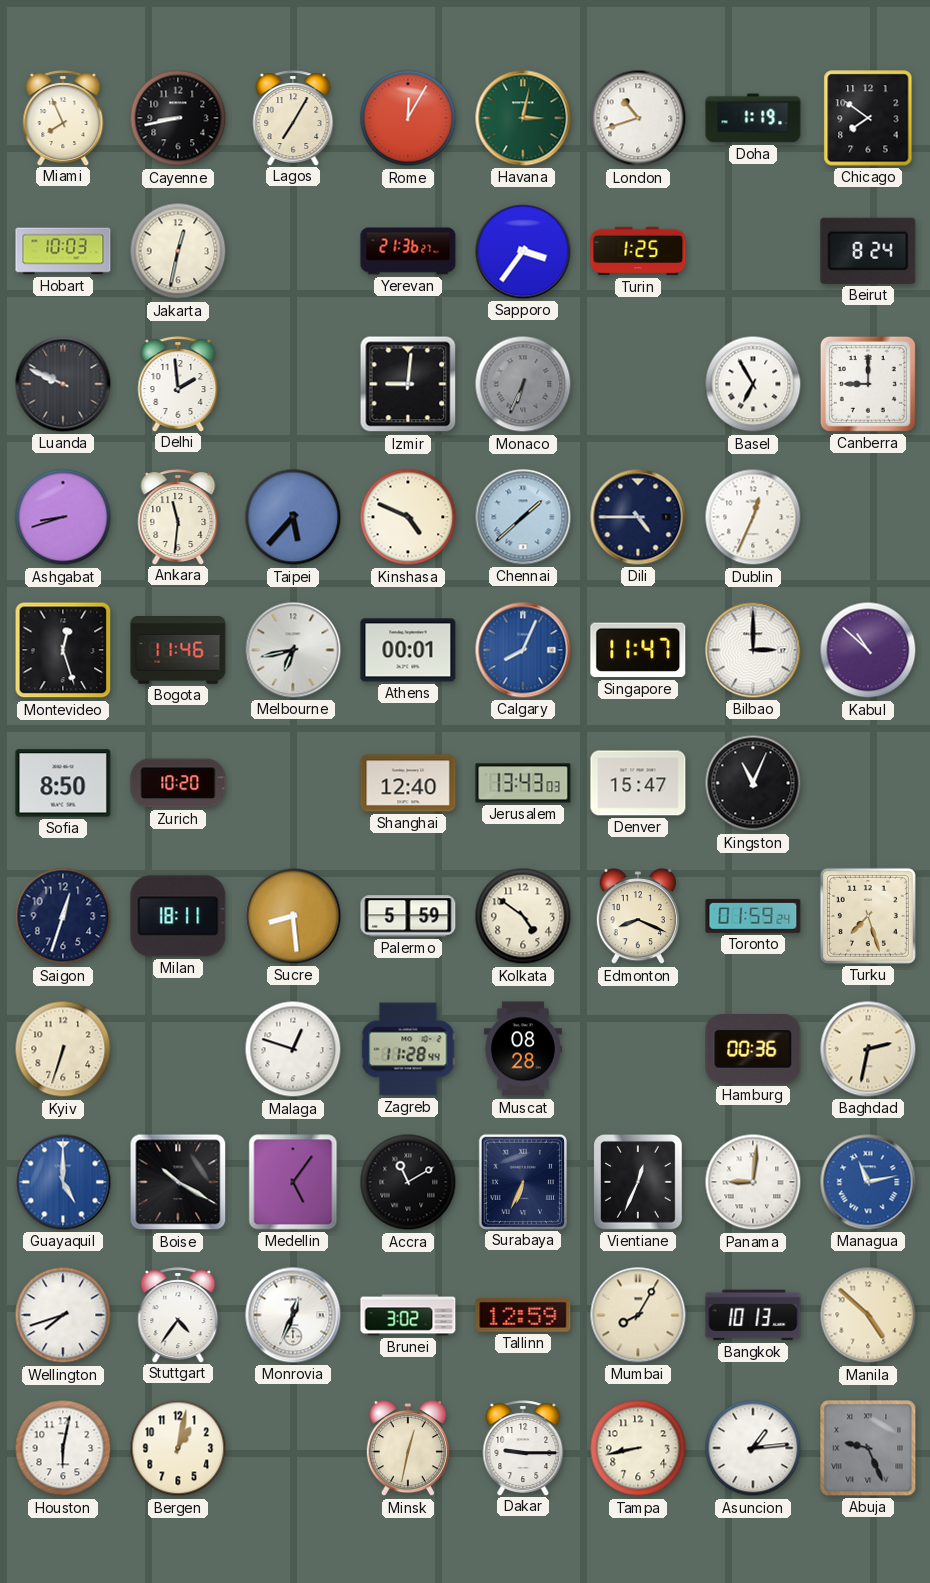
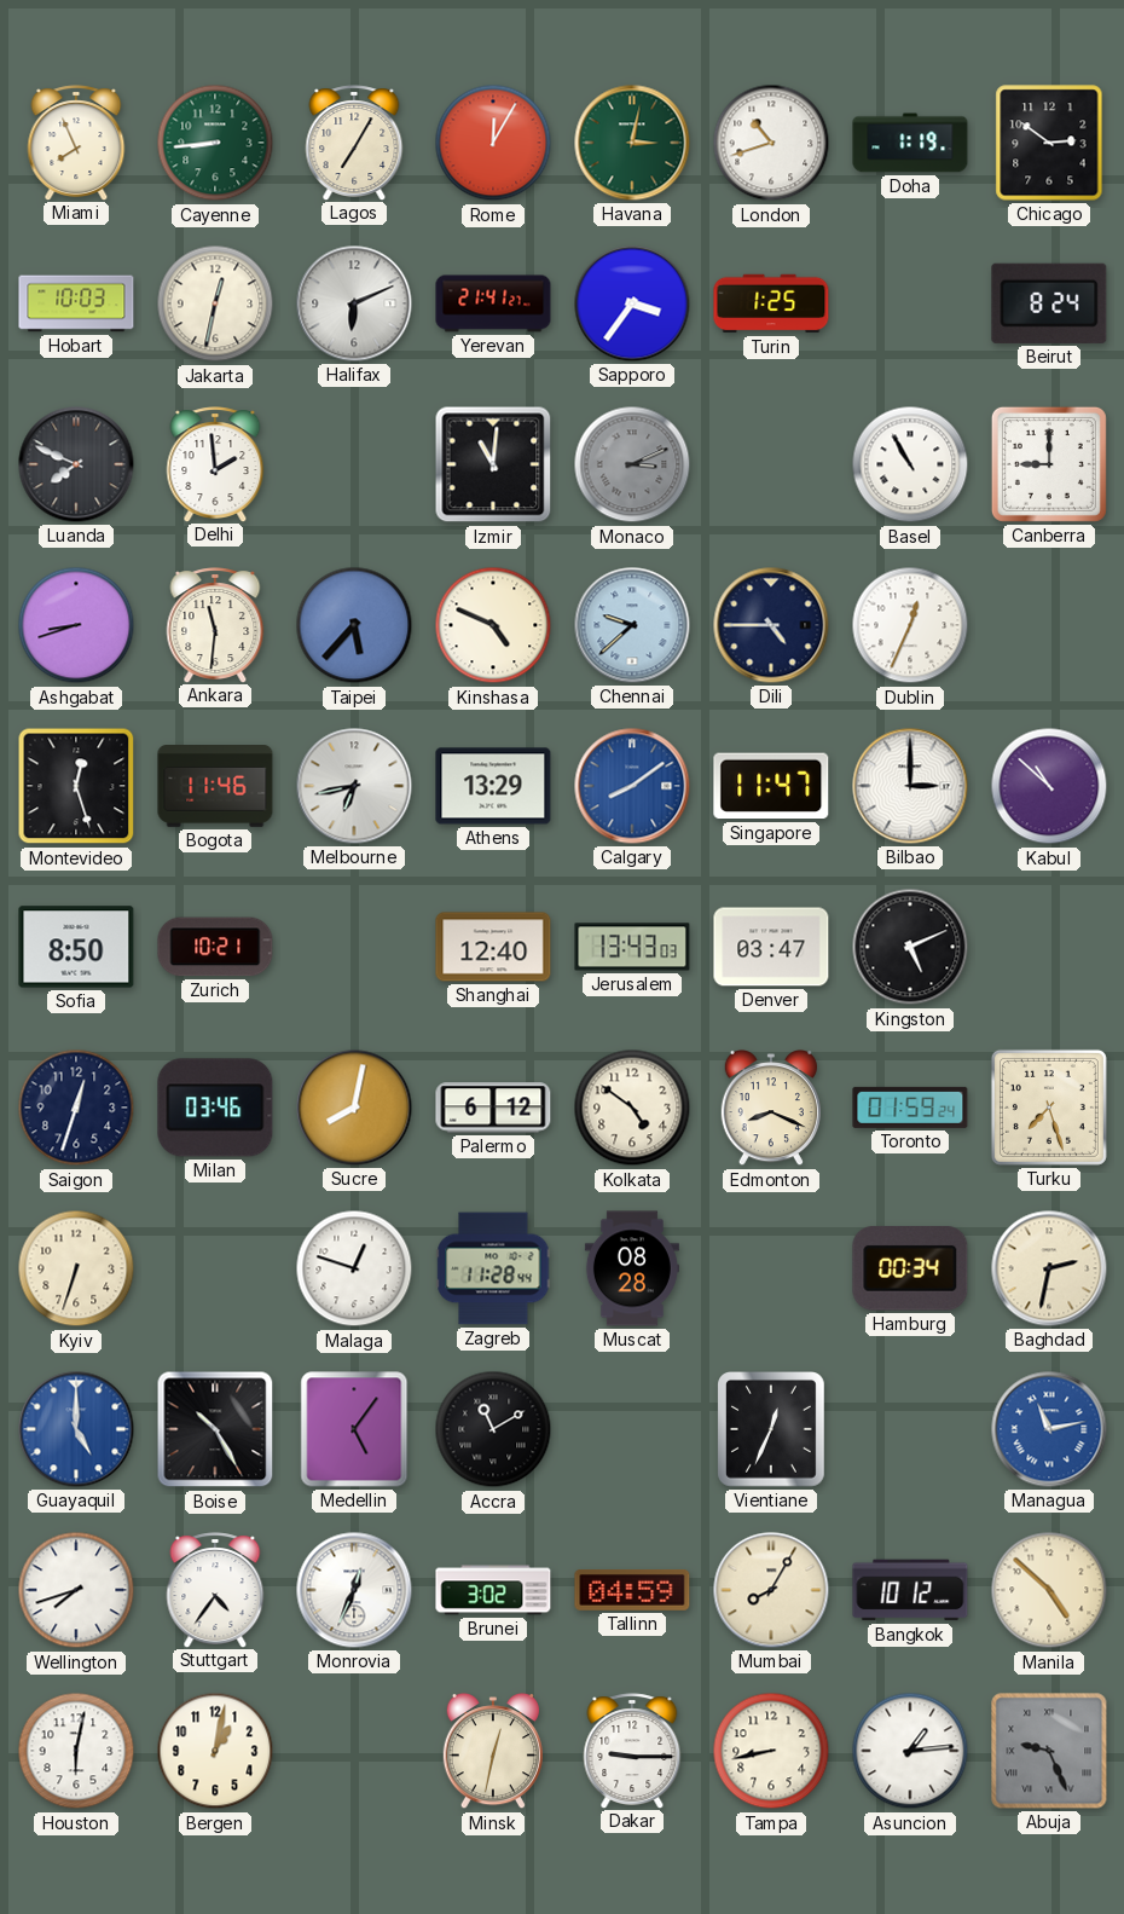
Cayenne: 8:43 -> 8:44 (215, 143)
Cayenne dial: black -> green (215, 143)
Chicago: 7:51 -> 2:51 (1049, 143)
Halifax: none -> 6:11 (354, 303)
Yerevan: 21:36 -> 21:41 (493, 303)
Luanda: 9:49 -> 7:49 (76, 464)
Izmir: 9:01 -> 11:01 (493, 464)
Monaco: 6:34 -> 3:11 (632, 464)
Basel: 6:55 -> 10:55 (910, 464)
Chennai: 1:38 -> 9:38 (632, 625)
Athens: 00:01 -> 13:29 (493, 786)
Calgary: 8:04 -> 8:09 (632, 786)
Zurich: 10:20 -> 10:21 (215, 947)
Denver: 15:47 -> 03:47 (771, 947)
Kingston: 11:04 -> 5:11 (910, 947)
Milan: 18:11 -> 03:46 (215, 1108)
Sucre: 8:29 -> 8:02 (354, 1108)
Palermo: 5:59 -> 6:12 (493, 1108)
Hamburg: 00:36 -> 00:34 (910, 1270)
Boise: 10:20 -> 10:25 (215, 1429)
Surabaya: 6:34 -> none (522, 1181)
Panama: 9:01 -> none (753, 1182)
Tallinn: 12:59 -> 04:59 (632, 1591)
Bangkok: 10:13 -> 10:12 (910, 1590)
